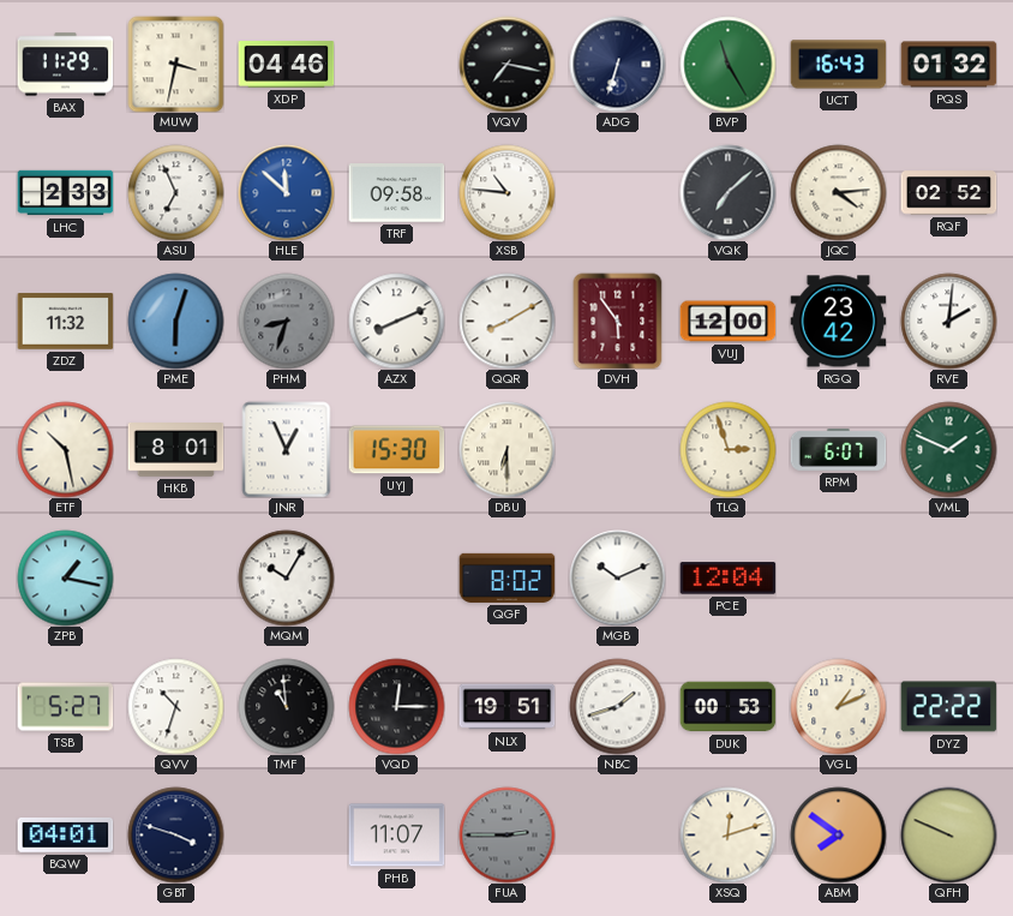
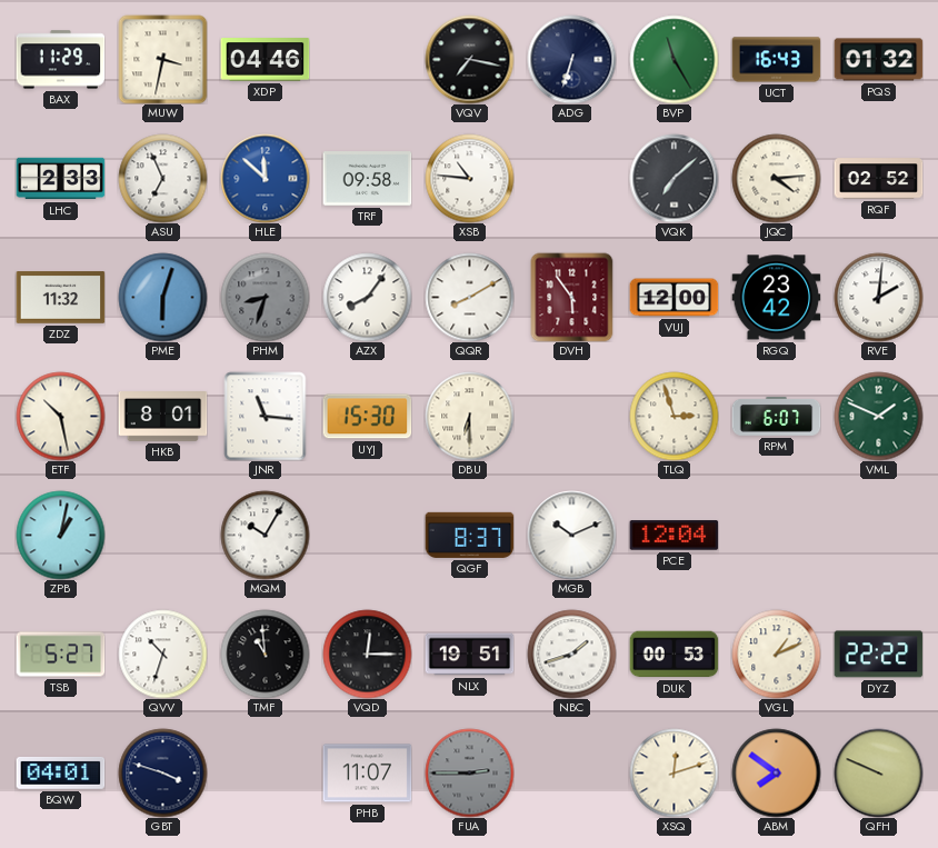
AZX: 8:11 -> 8:06 (367, 297)
JNR: 12:56 -> 11:16 (266, 416)
ZPB: 1:17 -> 1:02 (60, 535)
QGF: 8:02 -> 8:37 (469, 535)
